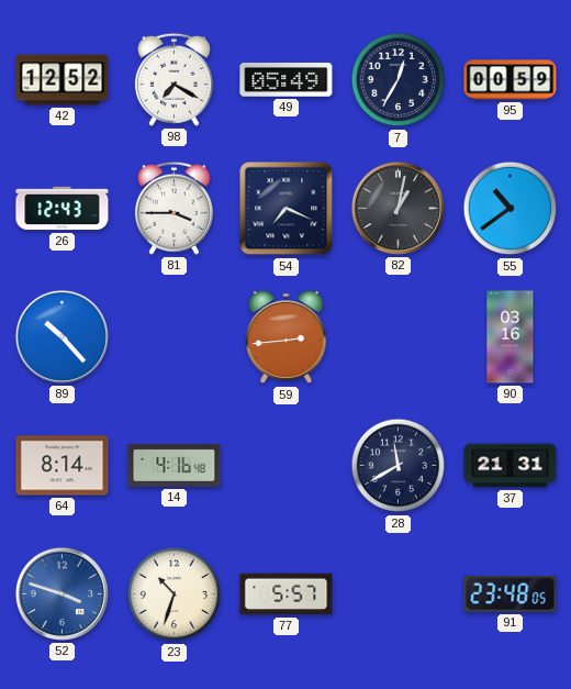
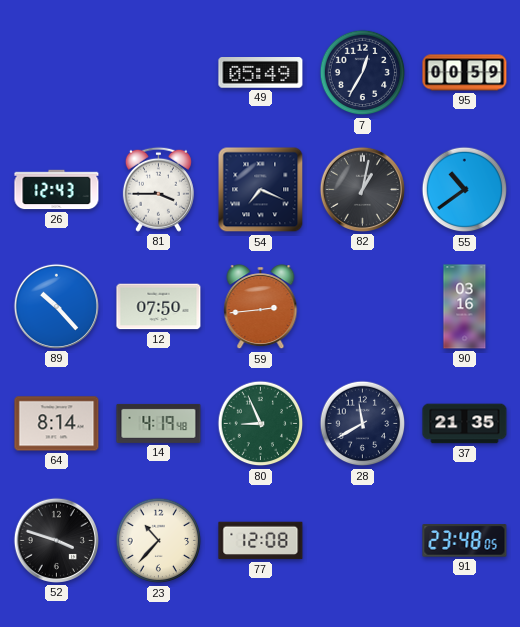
42: 12:52 -> none (63, 80)
98: 7:20 -> none (173, 79)
12: none -> 07:50 (159, 307)
14: 4:16 -> 4:19 (159, 423)
80: none -> 8:56 (261, 424)
37: 21:31 -> 21:35 (465, 424)
52 dial: blue -> black (56, 540)
23: 10:33 -> 10:37 (159, 541)
77: 5:57 -> 12:08 (261, 541)
